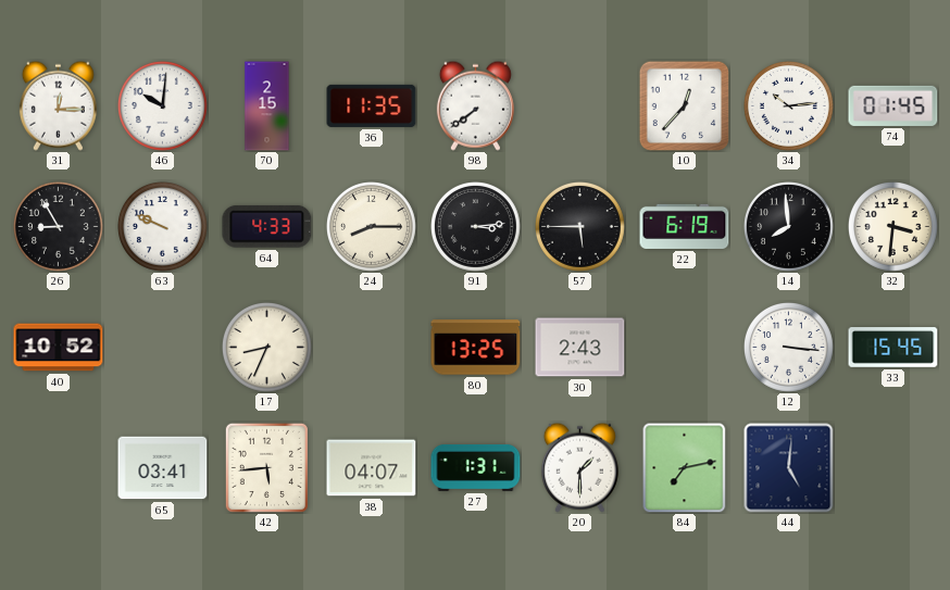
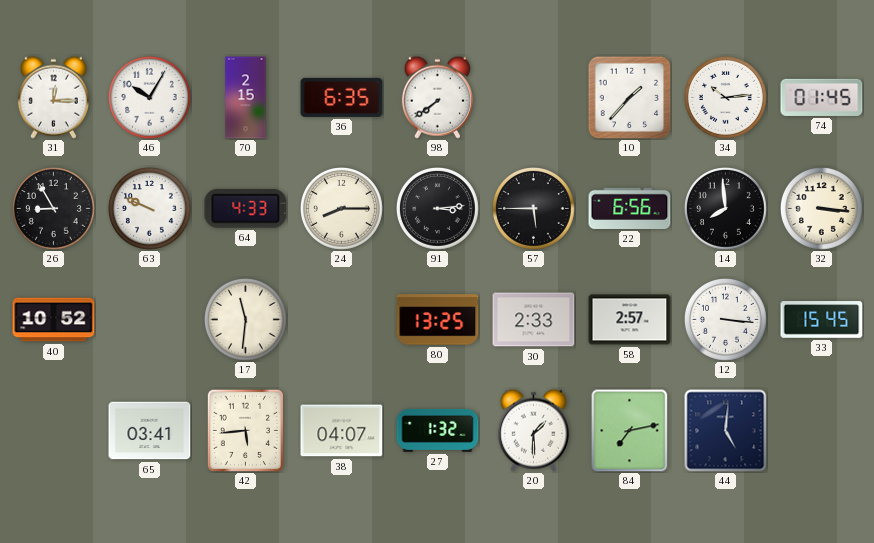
46: 10:01 -> 10:05 (150, 98)
36: 11:35 -> 6:35 (342, 97)
10: 12:37 -> 1:37 (629, 97)
22: 6:19 -> 6:56 (630, 208)
32: 3:31 -> 3:16 (822, 209)
17: 8:34 -> 11:31 (246, 320)
30: 2:43 -> 2:33 (534, 320)
58: none -> 2:57 (630, 320)
27: 1:31 -> 1:32 (438, 430)
